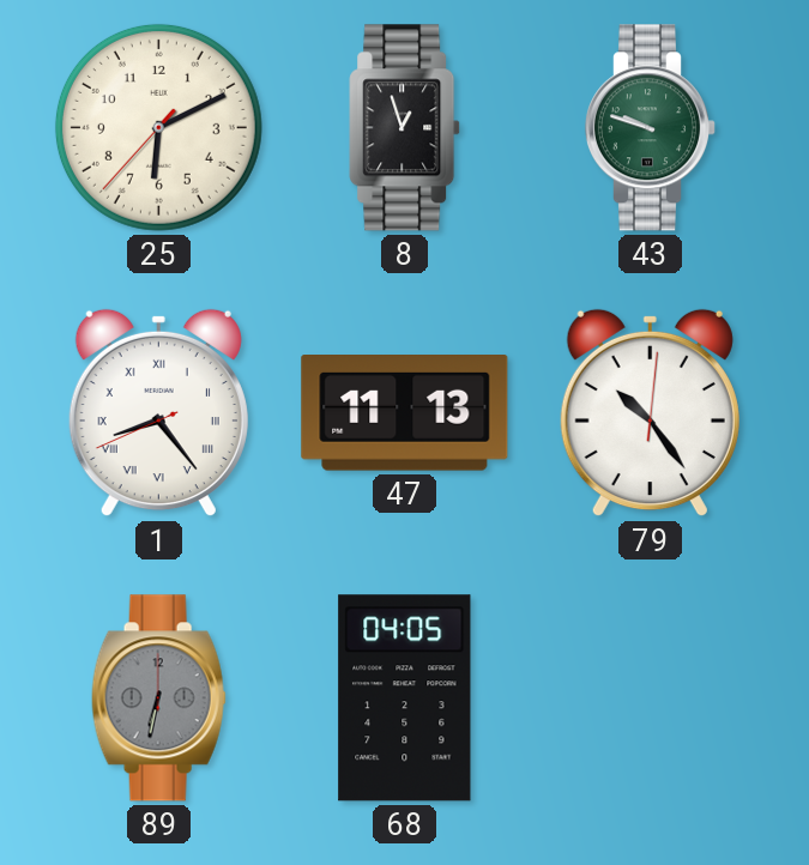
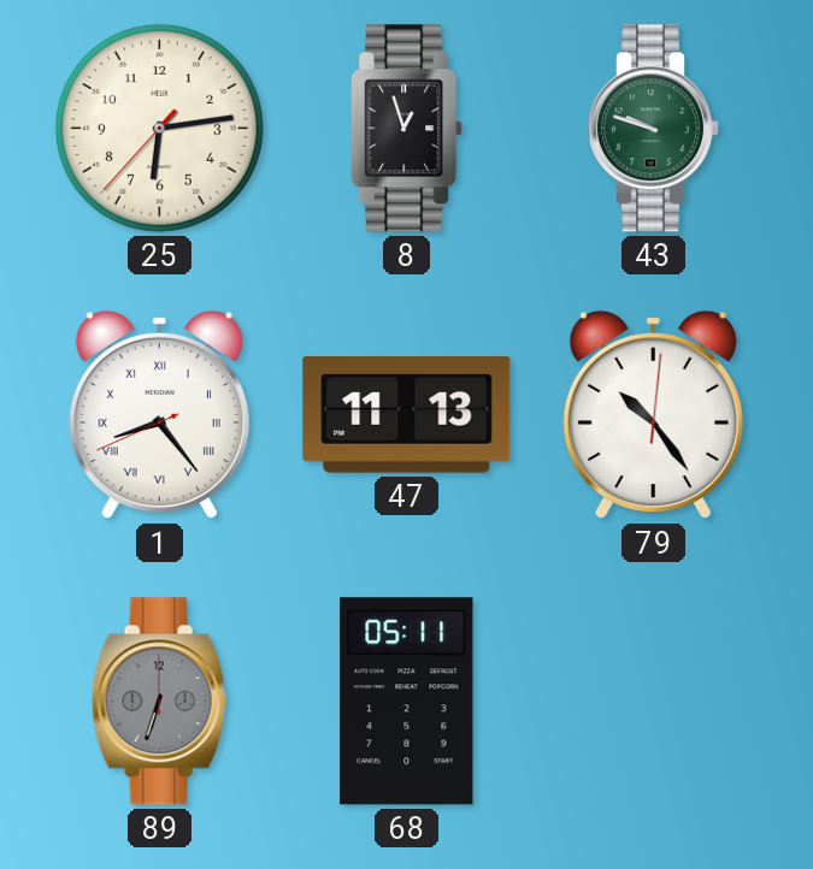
25: 6:10 -> 6:13 (159, 128)
89: 6:32 -> 6:33 (159, 702)
68: 04:05 -> 05:11 (407, 702)
